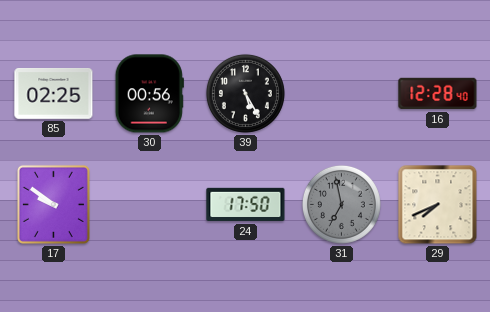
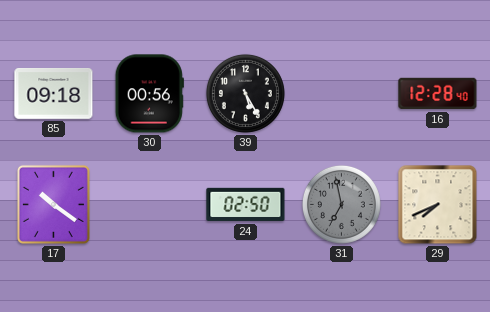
85: 02:25 -> 09:18 (54, 94)
17: 9:51 -> 10:21 (53, 204)
24: 17:50 -> 02:50 (246, 205)
